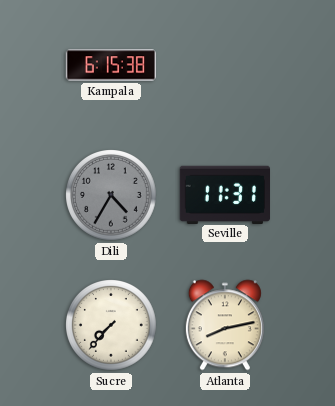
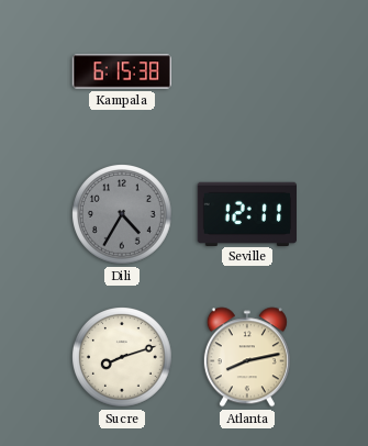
Seville: 11:31 -> 12:11 (246, 213)
Sucre: 7:37 -> 8:12 (123, 358)
